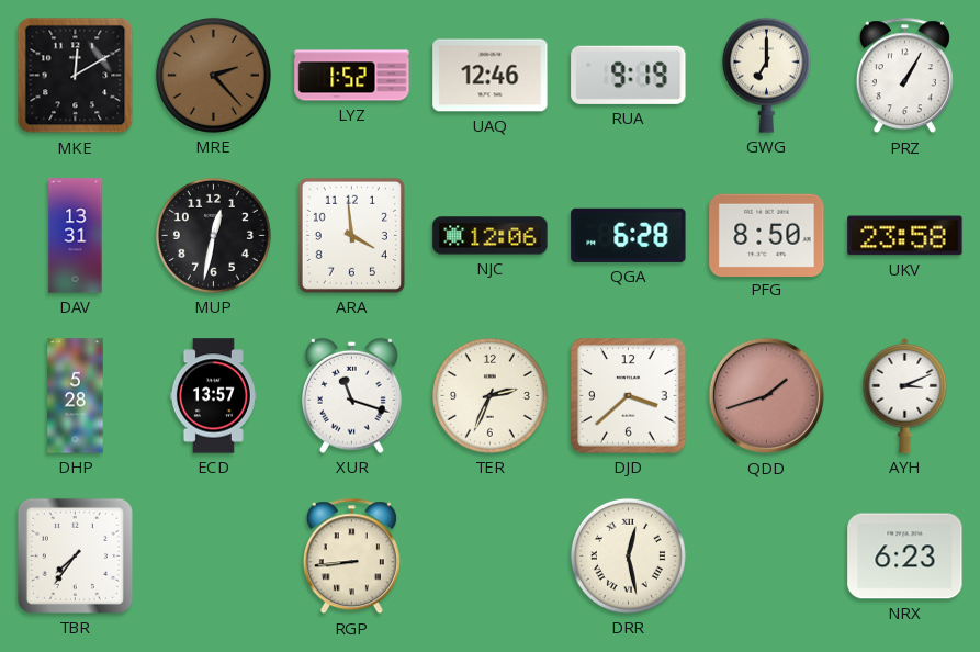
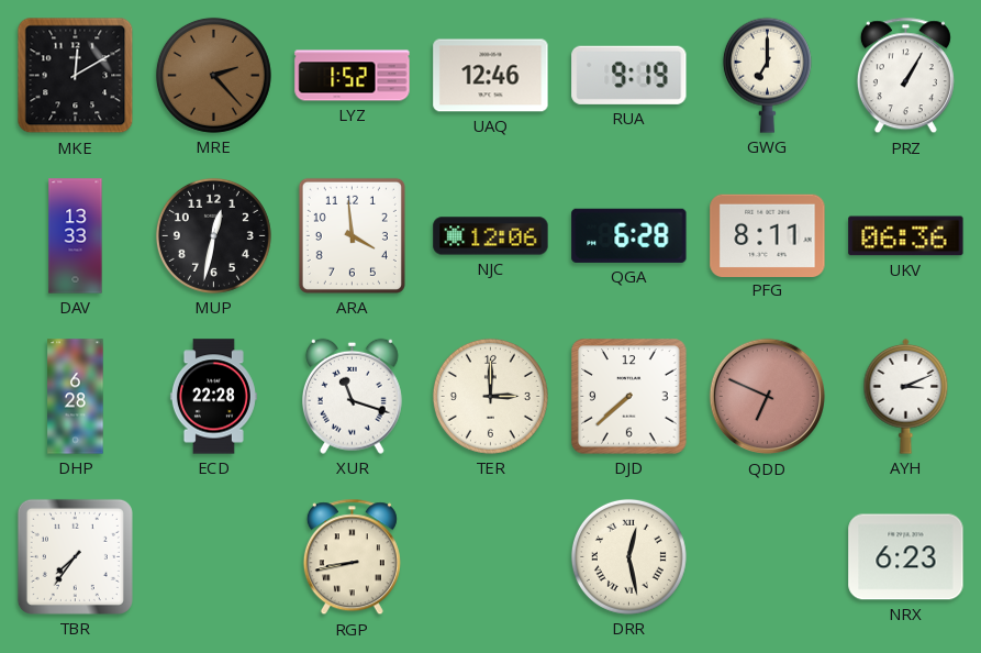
DAV: 13:31 -> 13:33 (76, 236)
PFG: 8:50 -> 8:11 (768, 235)
UKV: 23:58 -> 06:36 (906, 236)
DHP: 5:28 -> 6:28 (76, 397)
ECD: 13:57 -> 22:28 (213, 397)
TER: 2:34 -> 3:00 (490, 396)
DJD: 3:38 -> 7:38 (629, 397)
QDD: 1:42 -> 6:49 (768, 397)
RGP: 8:44 -> 8:43 (352, 557)
